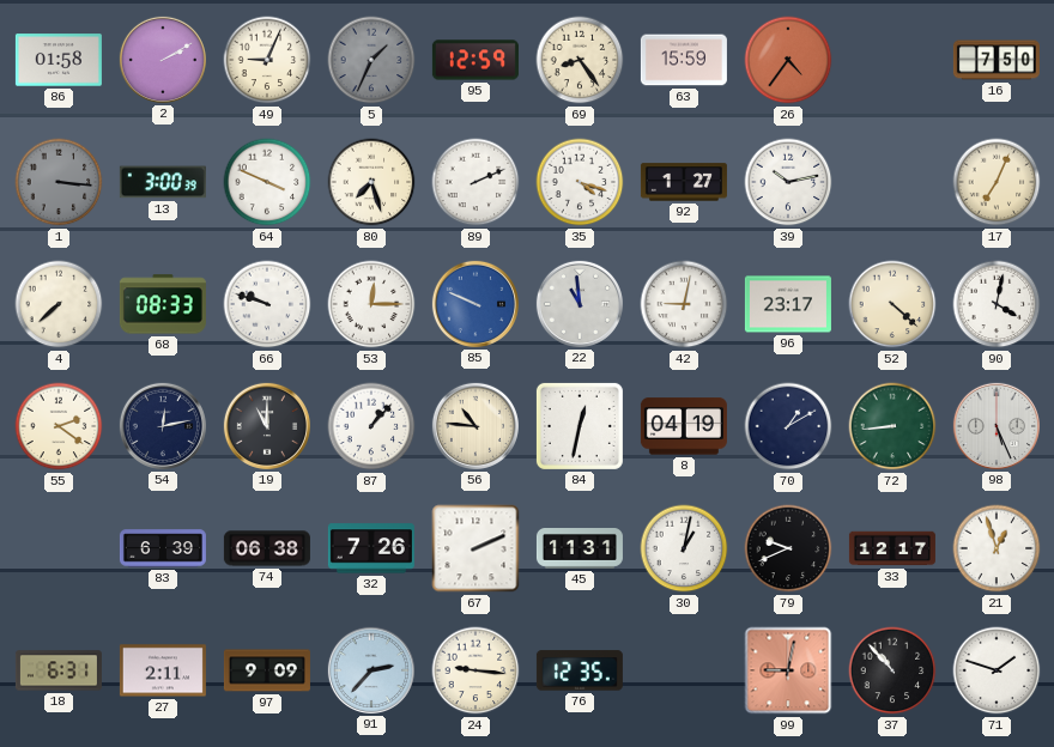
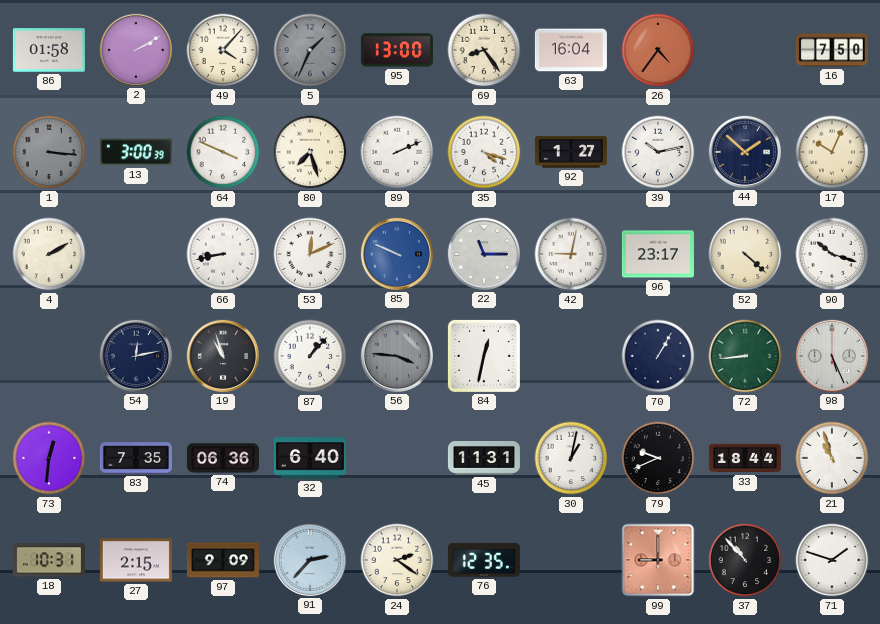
49: 9:04 -> 4:07 (223, 50)
95: 12:59 -> 13:00 (397, 50)
63: 15:59 -> 16:04 (571, 50)
44: none -> 1:52 (745, 152)
17: 7:04 -> 10:04 (832, 152)
4: 7:38 -> 2:10 (49, 254)
68: 08:33 -> none (163, 304)
66: 9:48 -> 8:43 (223, 254)
53: 12:15 -> 12:11 (310, 254)
22: 10:59 -> 11:15 (484, 254)
90: 4:02 -> 10:18 (832, 254)
55: 2:21 -> none (59, 426)
19: 11:00 -> 10:57 (223, 356)
56: 10:46 -> 3:46 (397, 356)
56 dial: cream -> grey (397, 356)
8: 04:19 -> none (684, 426)
70: 1:10 -> 1:05 (658, 356)
73: none -> 12:31 (49, 458)
83: 6:39 -> 7:35 (136, 458)
74: 06:38 -> 06:36 (223, 458)
32: 7:26 -> 6:40 (310, 458)
67: 2:11 -> none (475, 548)
33: 12:17 -> 18:44 (745, 458)
21: 12:57 -> 10:57 (832, 458)
18: 6:31 -> 10:31 (49, 560)
27: 2:11 -> 2:15 (136, 560)
24: 9:16 -> 2:21 (397, 560)
99: 9:02 -> 9:00 (658, 560)
